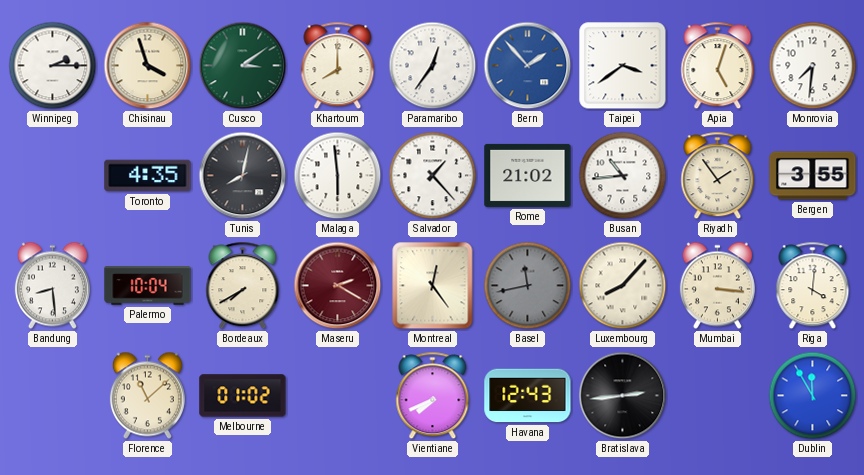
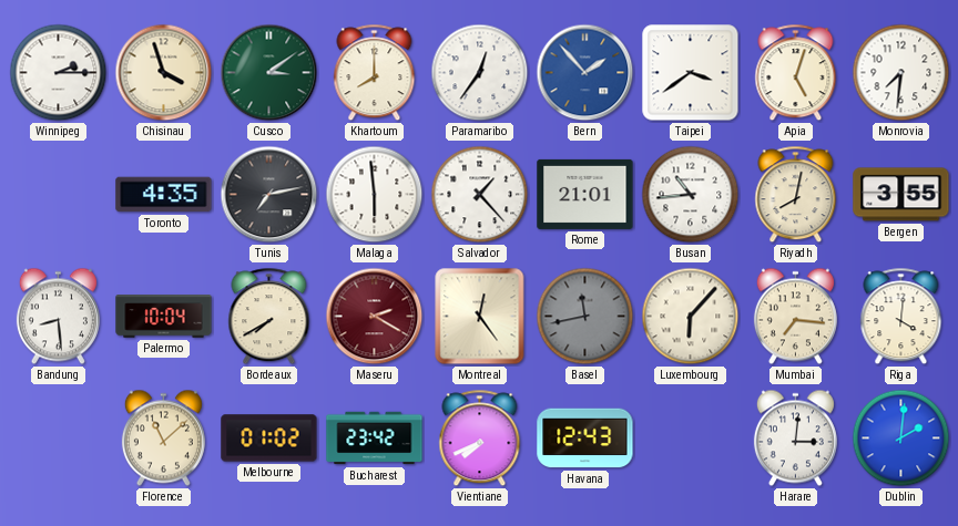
Tunis: 8:02 -> 7:13 (269, 195)
Rome: 21:02 -> 21:01 (585, 194)
Riyadh: 1:54 -> 8:02 (796, 195)
Luxembourg: 8:07 -> 6:07 (691, 317)
Mumbai: 3:16 -> 7:16 (795, 317)
Bucharest: none -> 23:42 (375, 439)
Bratislava: 2:44 -> none (623, 396)
Harare: none -> 3:01 (795, 439)
Dublin: 11:55 -> 2:01 (901, 439)
